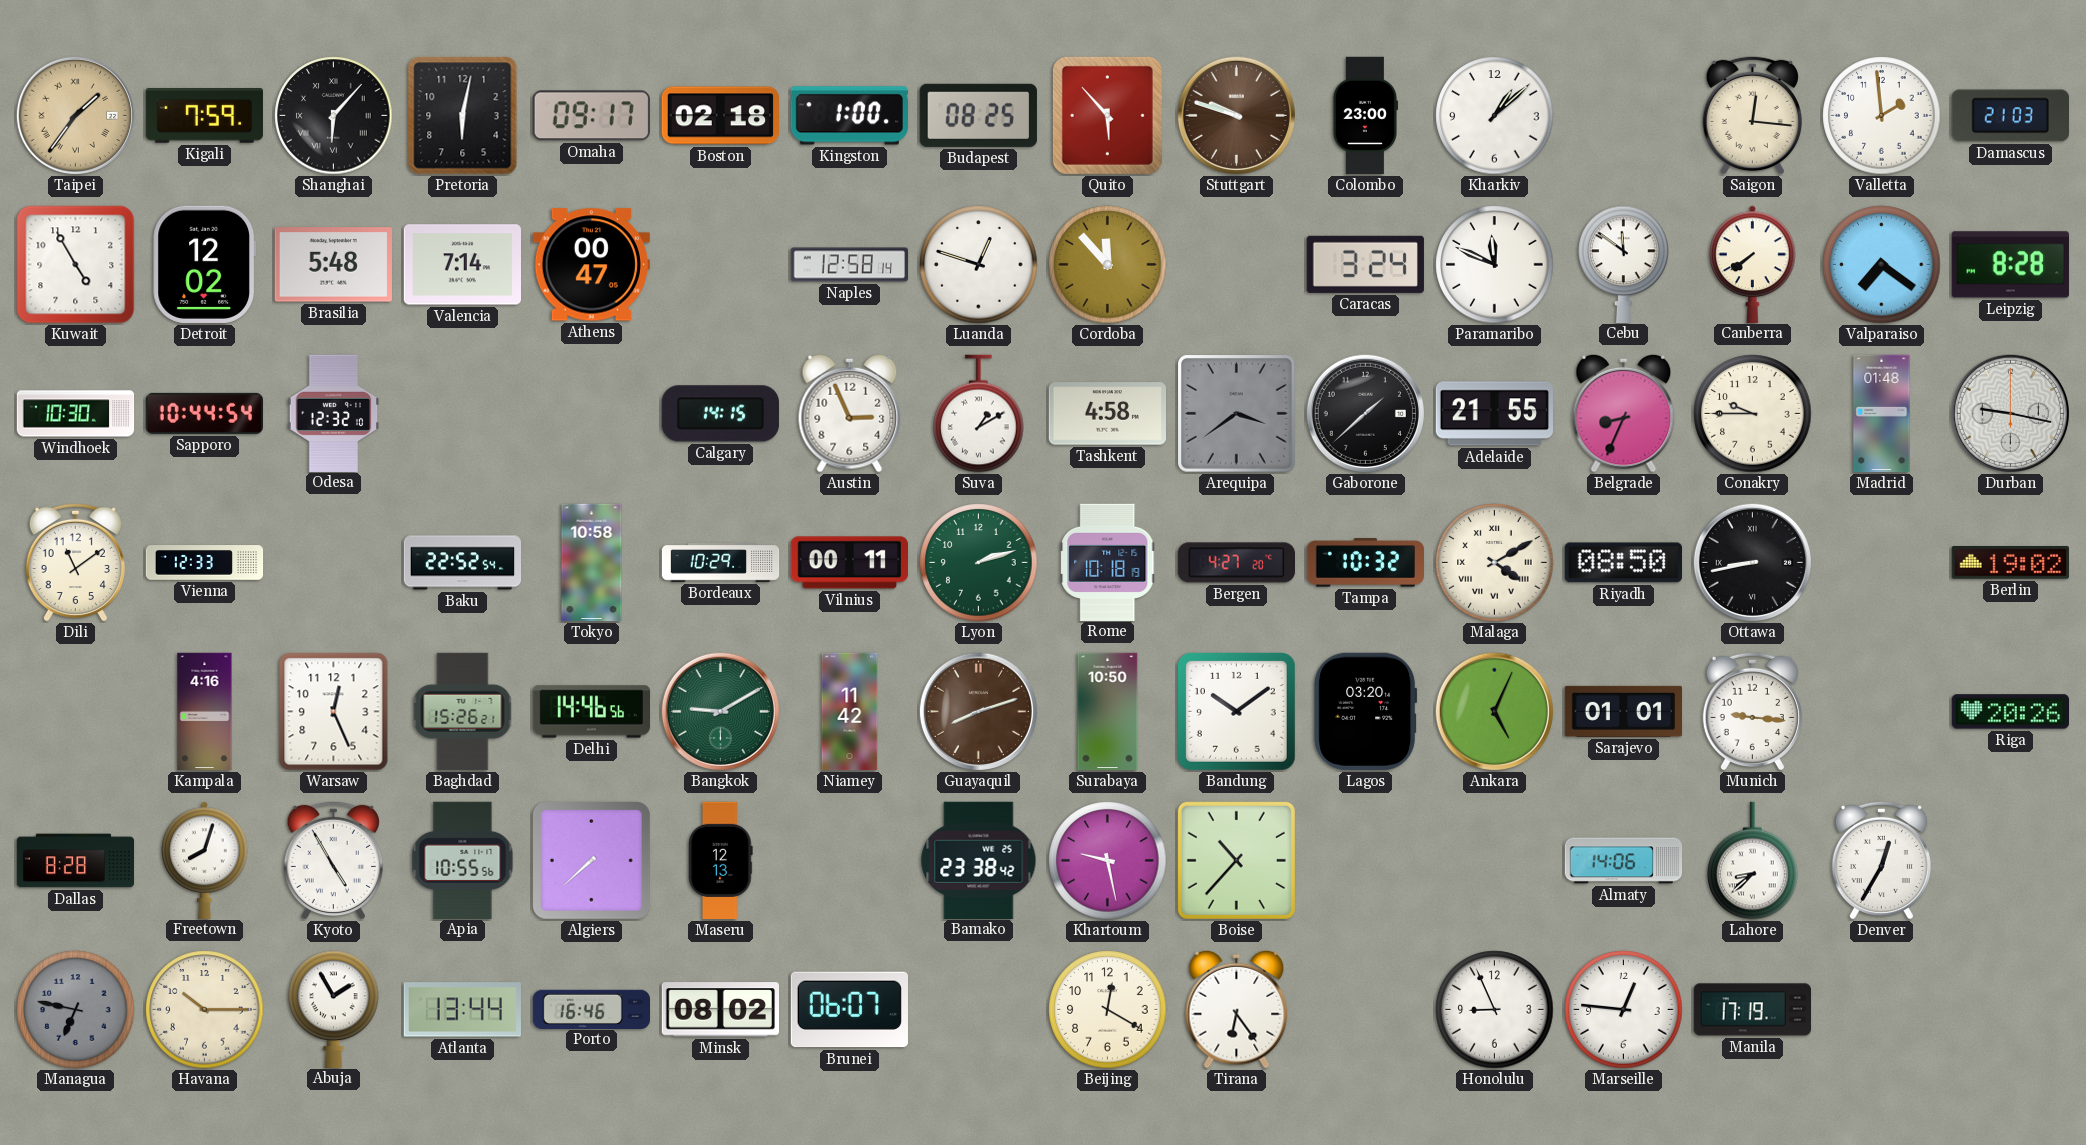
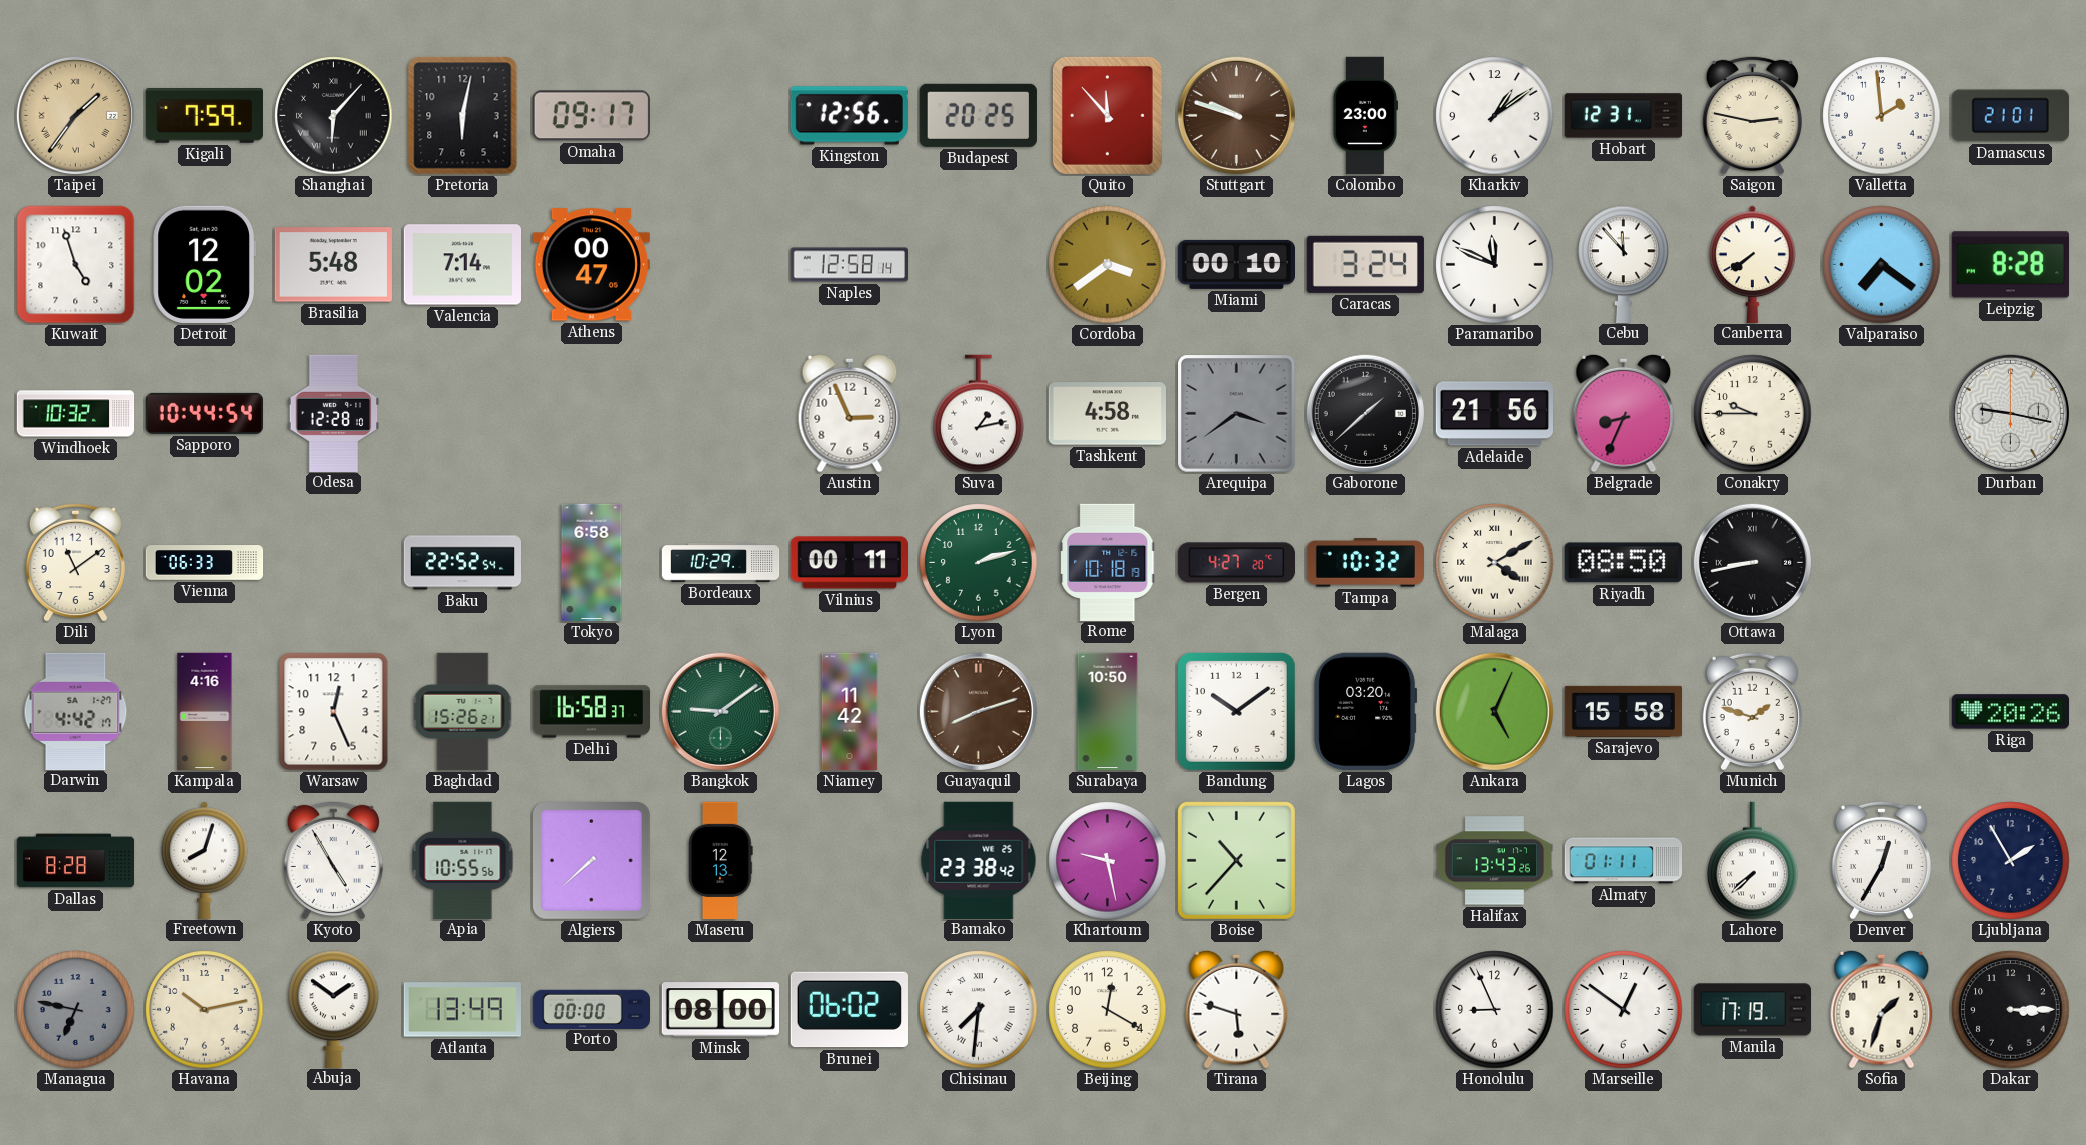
Boston: 02:18 -> none (720, 116)
Kingston: 1:00 -> 12:56 (849, 116)
Budapest: 08:25 -> 20:25 (978, 115)
Quito: 5:53 -> 11:53 (1107, 115)
Kharkiv: 1:08 -> 1:09 (1495, 116)
Hobart: none -> 12:31 (1624, 116)
Saigon: 12:16 -> 2:47 (1752, 115)
Damascus: 21:03 -> 21:01 (2010, 116)
Kuwait: 4:55 -> 4:57 (76, 265)
Luanda: 12:48 -> none (979, 265)
Cordoba: 11:53 -> 3:39 (1108, 265)
Miami: none -> 00:10 (1236, 264)
Cebu: 11:51 -> 11:53 (1624, 264)
Windhoek: 10:30 -> 10:32 (76, 414)
Odesa: 12:32 -> 12:28 (334, 413)
Calgary: 14:15 -> none (720, 414)
Suva: 1:10 -> 1:13 (979, 414)
Adelaide: 21:55 -> 21:56 (1494, 414)
Madrid: 01:48 -> none (1882, 414)
Vienna: 12:33 -> 06:33 (205, 563)
Tokyo: 10:58 -> 6:58 (592, 563)
Berlin: 19:02 -> none (2010, 563)
Darwin: none -> 4:42 (76, 711)
Delhi: 14:46 -> 16:58 (592, 712)
Bangkok: 9:10 -> 9:09 (720, 711)
Sarajevo: 01:01 -> 15:58 (1624, 711)
Munich: 9:16 -> 1:48 (1752, 711)
Halifax: none -> 13:43 (1495, 861)
Almaty: 14:06 -> 01:11 (1624, 861)
Lahore: 8:38 -> 7:38 (1753, 861)
Ljubljana: none -> 1:55 (2011, 861)
Havana: 10:15 -> 10:13 (205, 1010)
Abuja: 1:55 -> 1:51 (334, 1009)
Atlanta: 13:44 -> 13:49 (462, 1010)
Porto: 16:46 -> 00:00 (592, 1009)
Minsk: 08:02 -> 08:00 (720, 1010)
Brunei: 06:07 -> 06:02 (849, 1010)
Chisinau: none -> 7:31 (979, 1010)
Tirana: 6:24 -> 5:48 (1237, 1009)
Marseille: 12:46 -> 12:51 (1624, 1010)
Sofia: none -> 1:33 (1882, 1009)
Dakar: none -> 3:15 (2011, 1010)
